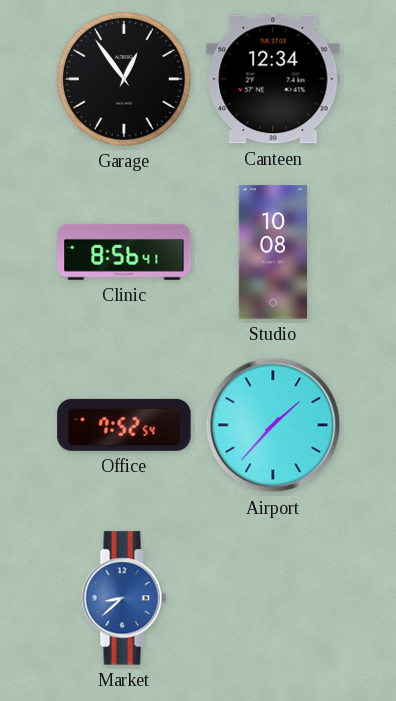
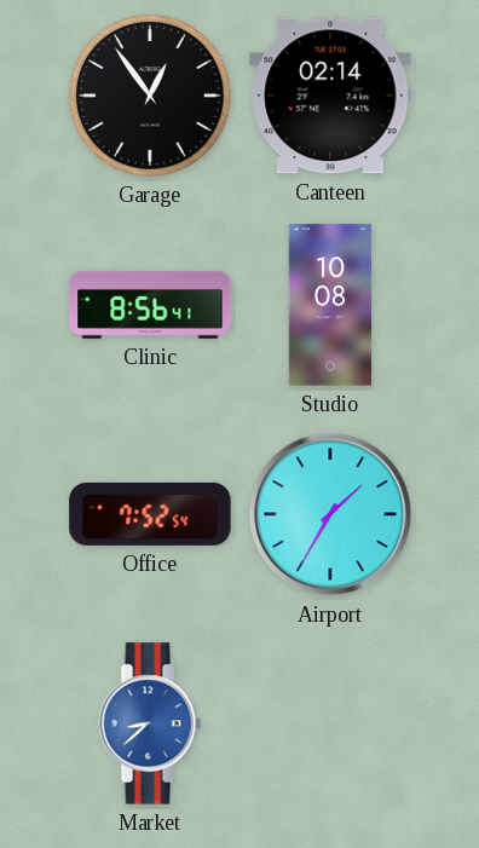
Canteen: 12:34 -> 02:14 (330, 96)
Airport: 1:37 -> 1:35 (330, 514)
